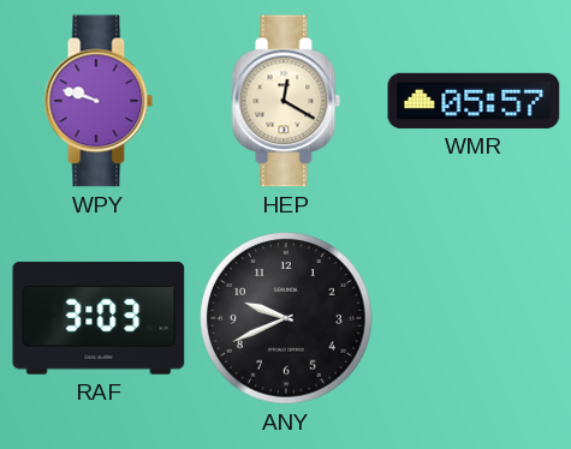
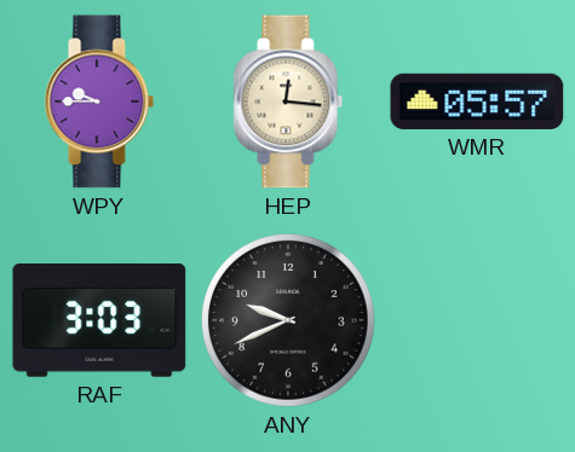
WPY: 9:48 -> 9:45 (99, 102)
HEP: 12:20 -> 12:16 (288, 102)
